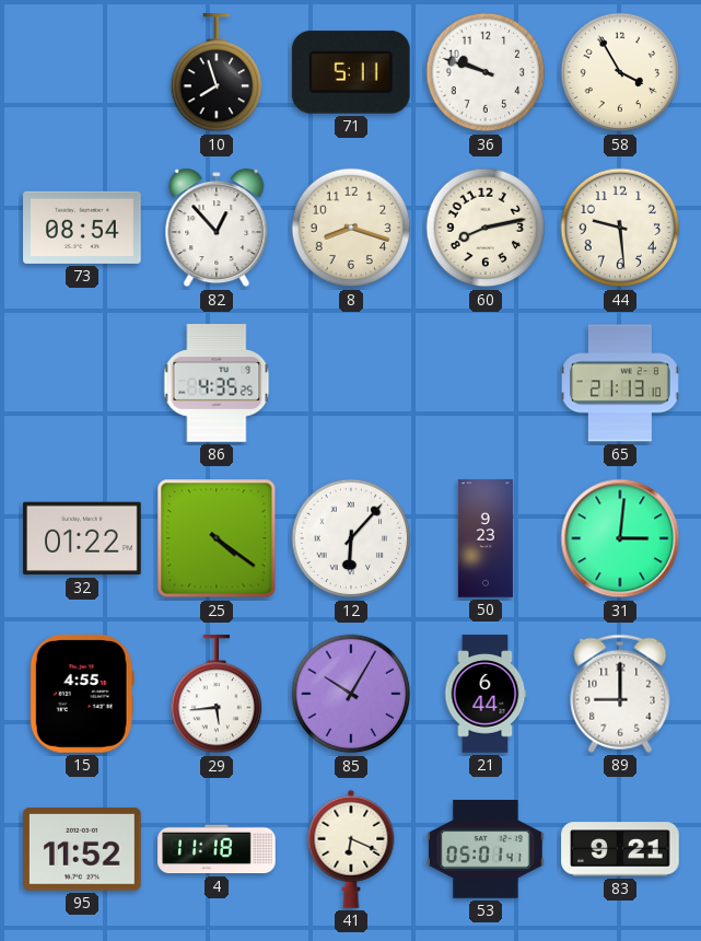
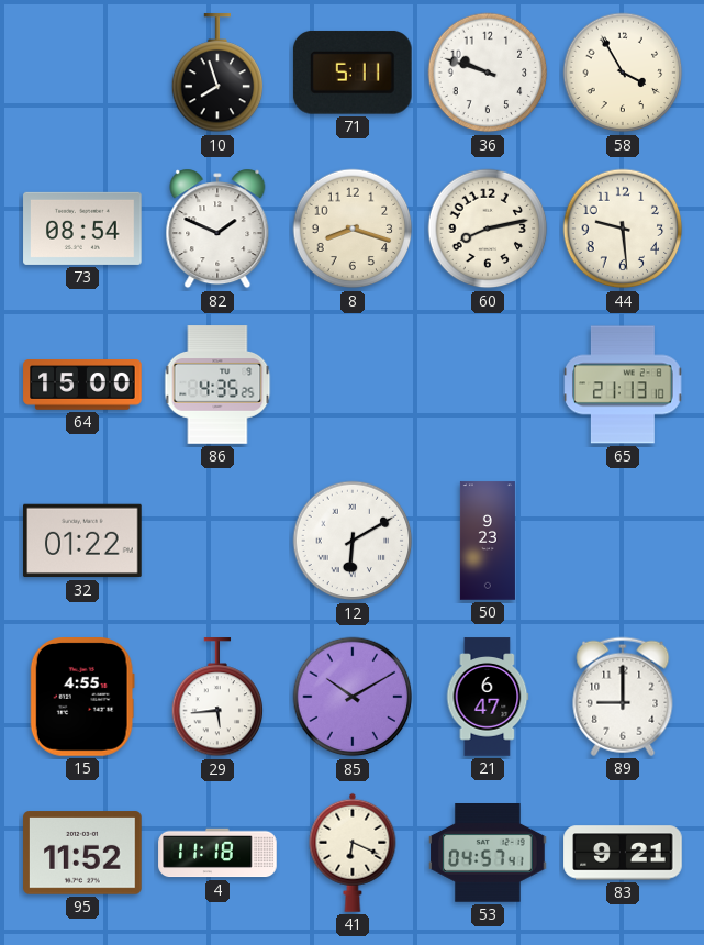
82: 12:53 -> 1:49 (217, 229)
64: none -> 15:00 (82, 385)
25: 4:21 -> none (217, 538)
12: 6:07 -> 6:10 (353, 541)
31: 3:01 -> none (620, 538)
85: 10:05 -> 10:10 (353, 697)
21: 6:44 -> 6:47 (488, 697)
53: 05:01 -> 04:57 (488, 854)
